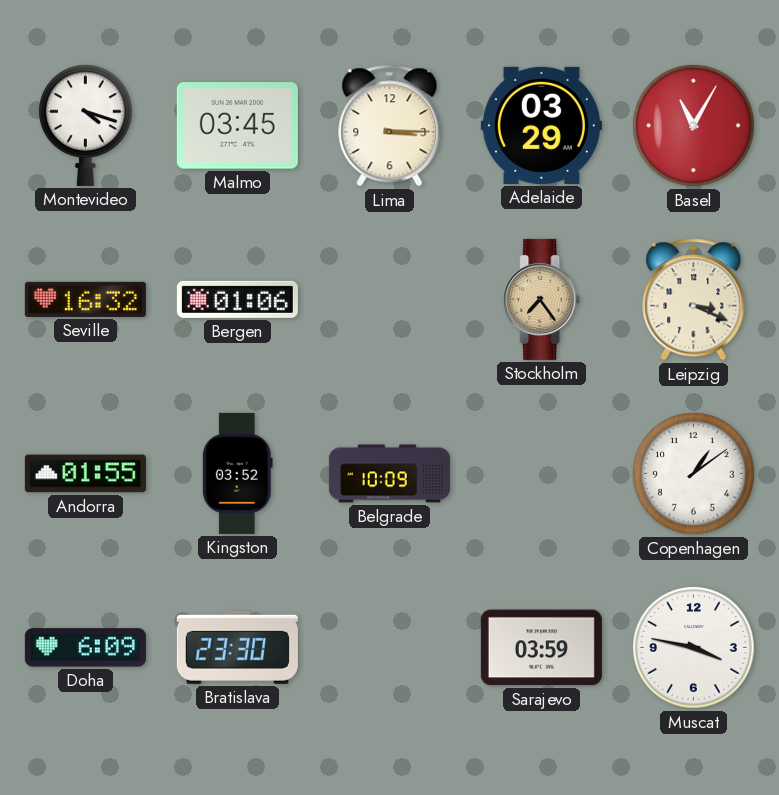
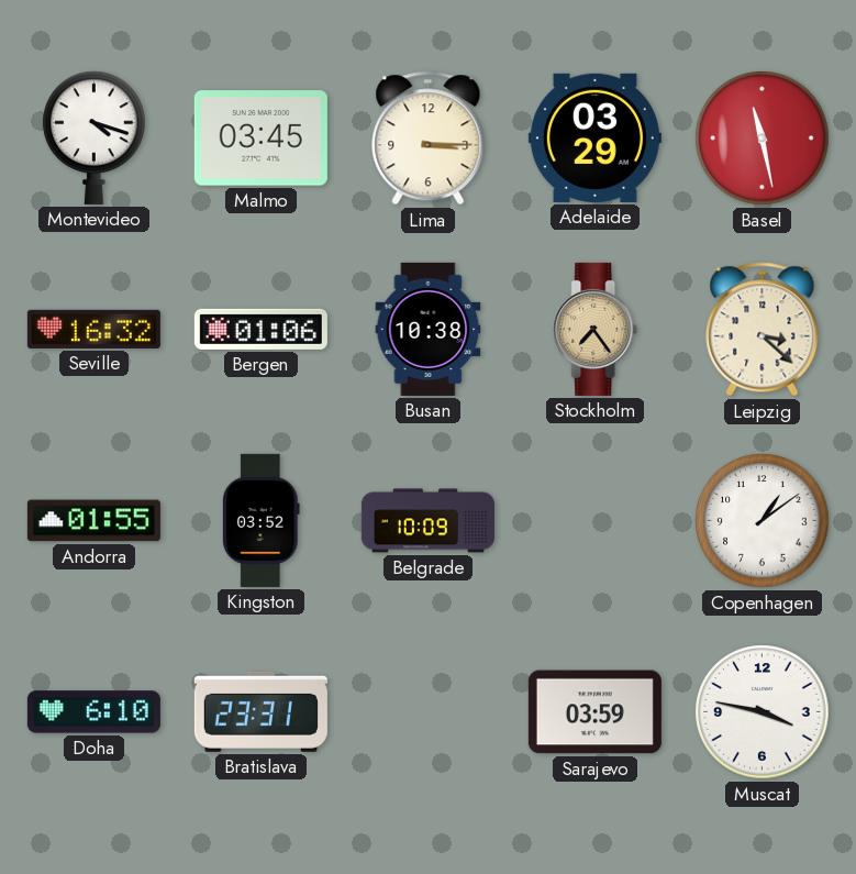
Basel: 11:05 -> 11:28 (763, 139)
Busan: none -> 10:38 (429, 329)
Leipzig: 3:19 -> 3:22 (763, 330)
Doha: 6:09 -> 6:10 (93, 712)
Bratislava: 23:30 -> 23:31 (260, 711)
